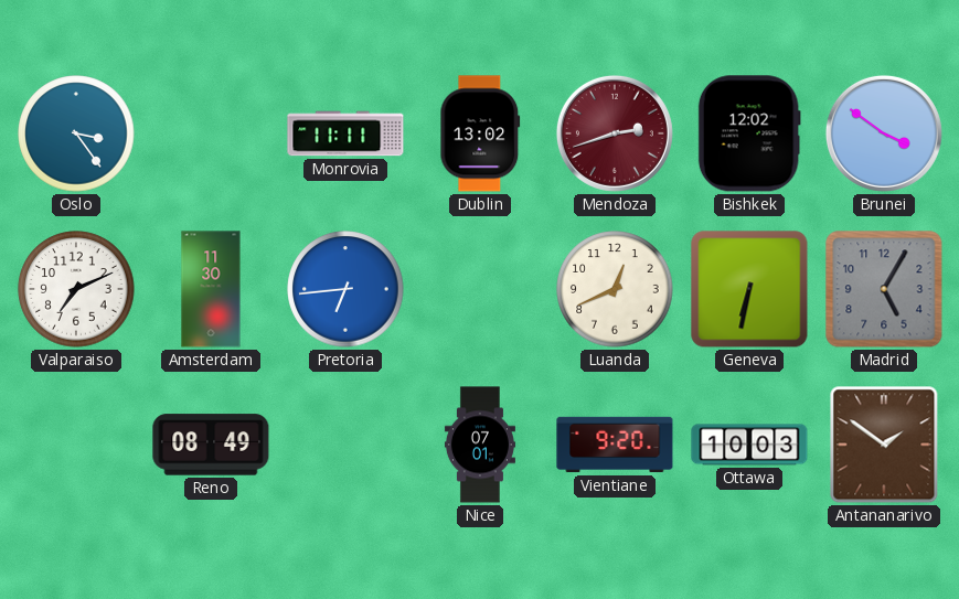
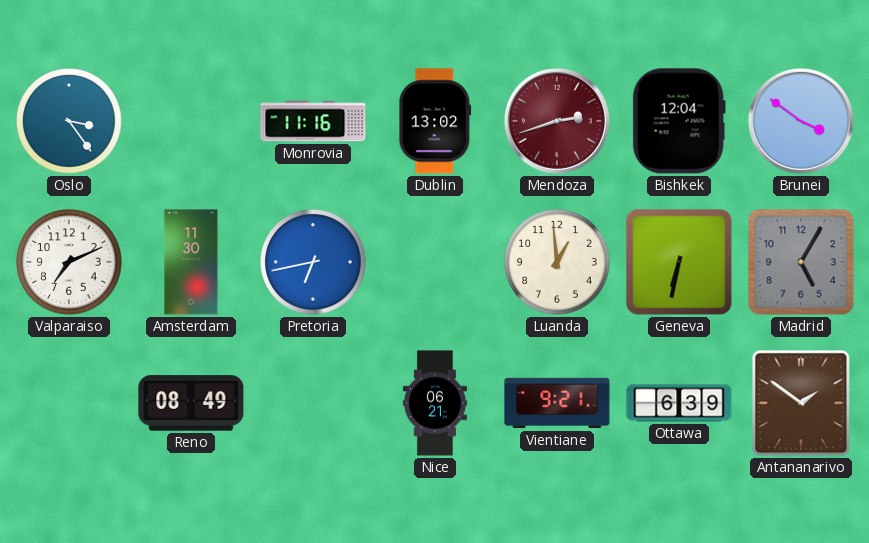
Monrovia: 11:11 -> 11:16 (313, 121)
Bishkek: 12:02 -> 12:04 (679, 121)
Pretoria: 6:44 -> 6:43 (313, 262)
Luanda: 12:41 -> 12:59 (557, 262)
Nice: 07:01 -> 06:21 (435, 403)
Vientiane: 9:20 -> 9:21 (557, 403)
Ottawa: 10:03 -> 6:39 (679, 403)
